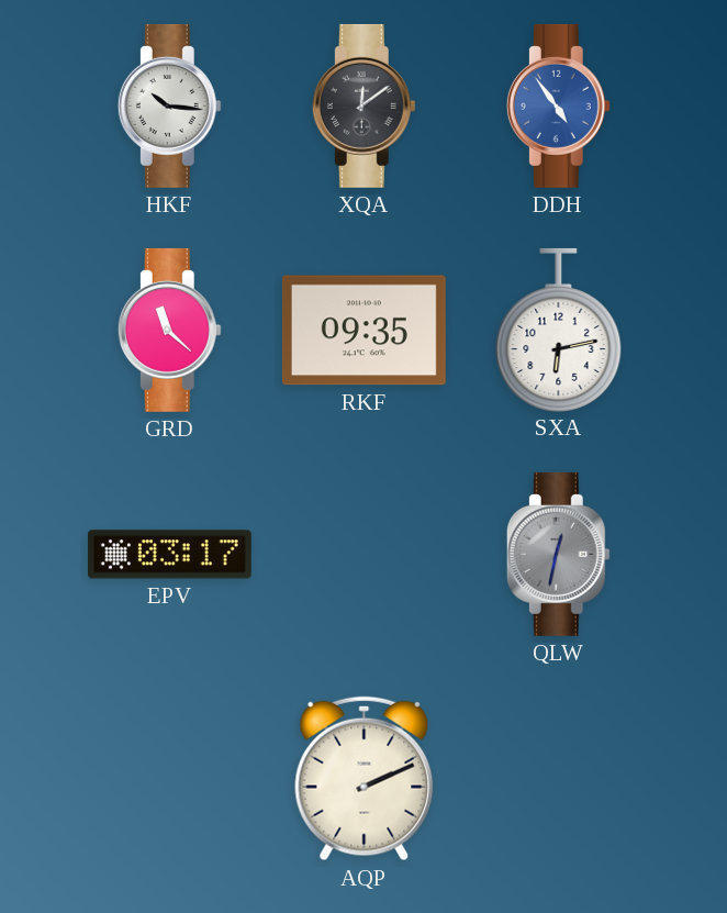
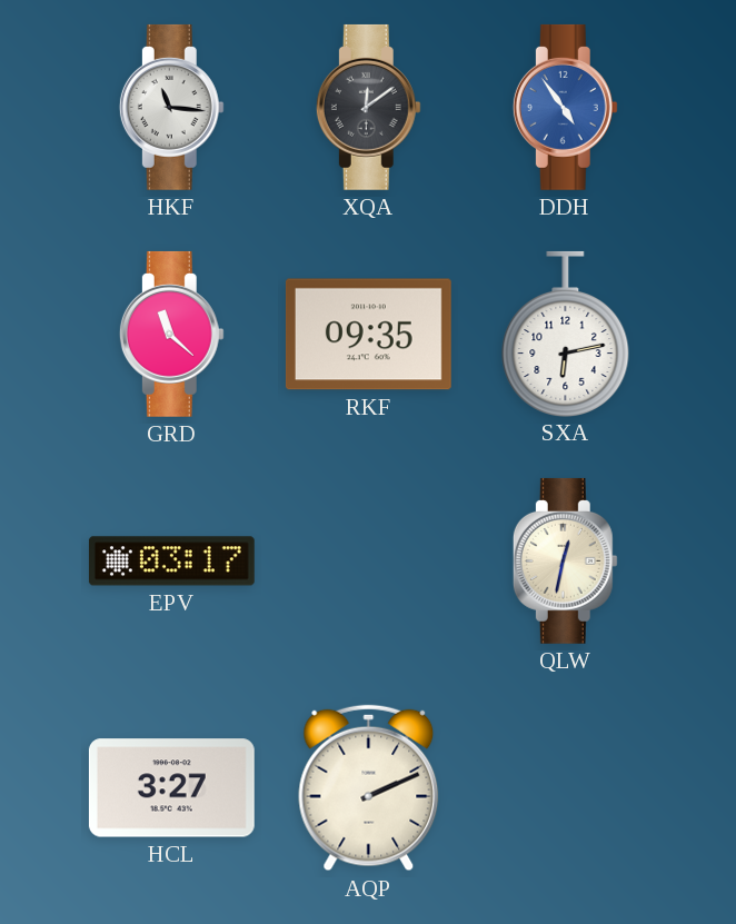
HKF: 10:16 -> 11:16 (171, 107)
QLW dial: grey -> cream (565, 560)
HCL: none -> 3:27 (171, 788)
